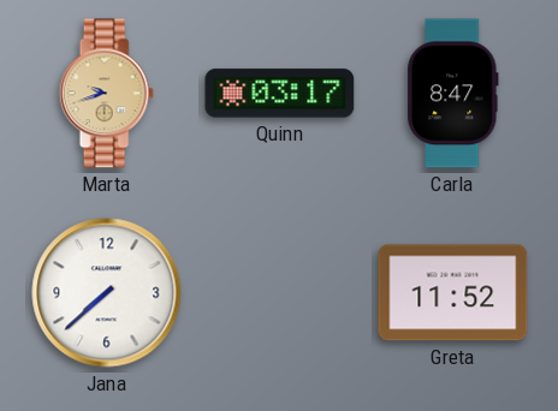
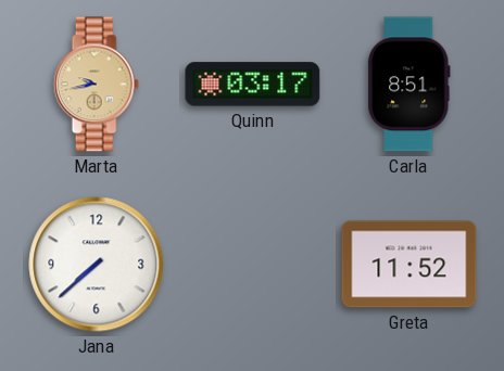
Marta: 9:42 -> 9:43 (96, 85)
Carla: 8:47 -> 8:51 (409, 85)
